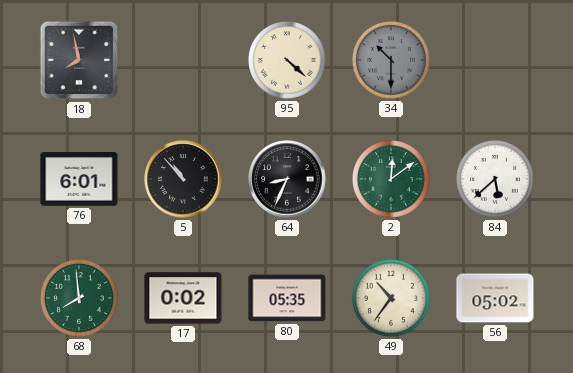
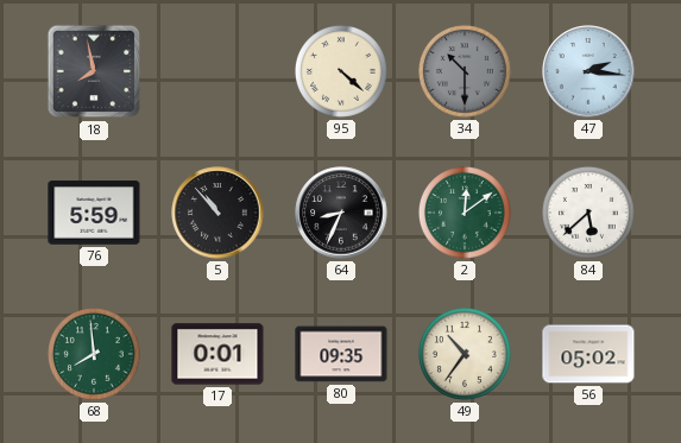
47: none -> 2:16 (588, 71)
76: 6:01 -> 5:59 (94, 213)
17: 0:02 -> 0:01 (217, 354)
80: 05:35 -> 09:35 (341, 354)
